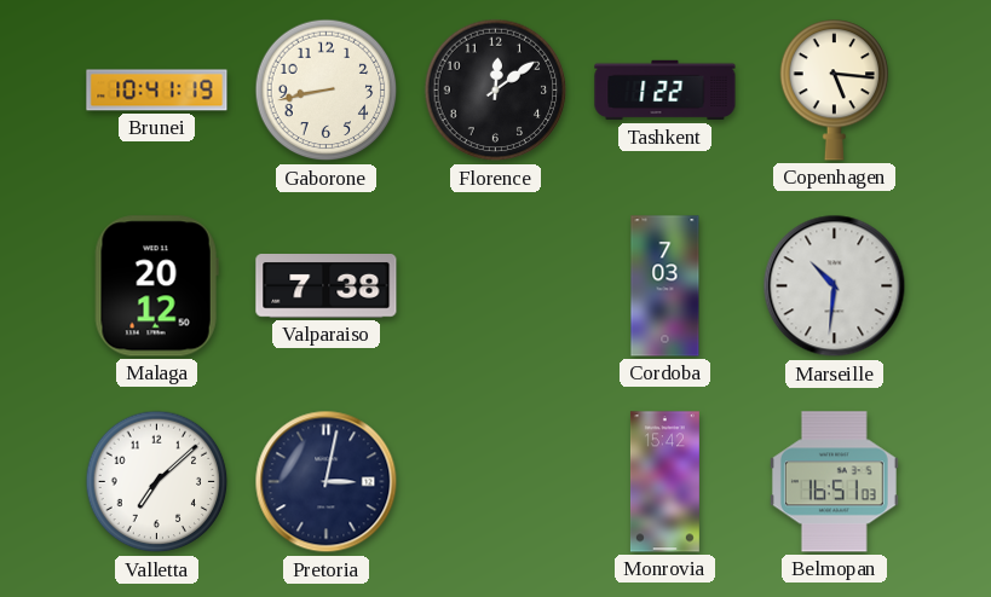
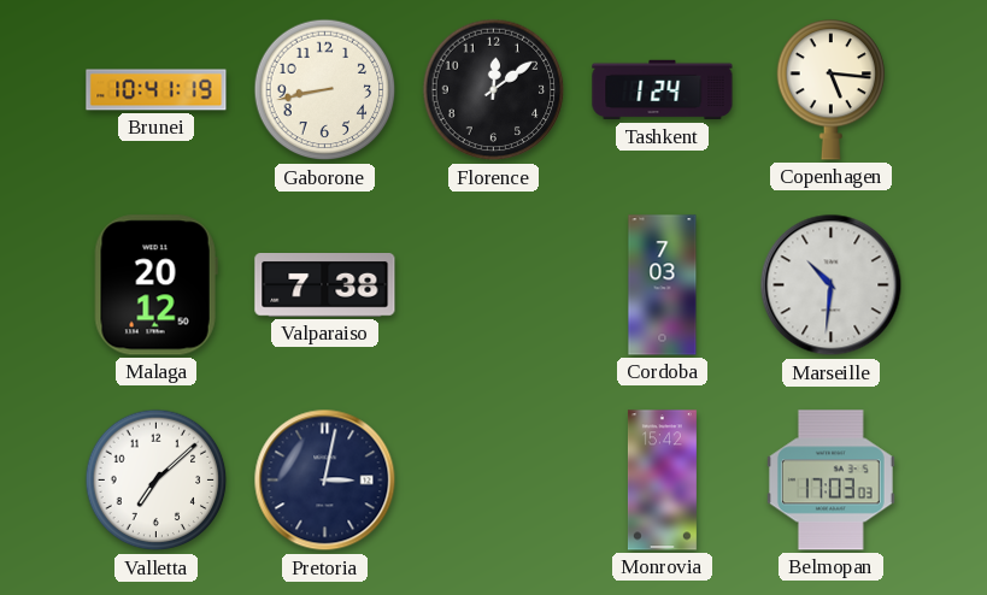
Tashkent: 1:22 -> 1:24 (663, 90)
Belmopan: 16:51 -> 17:03 (830, 481)
